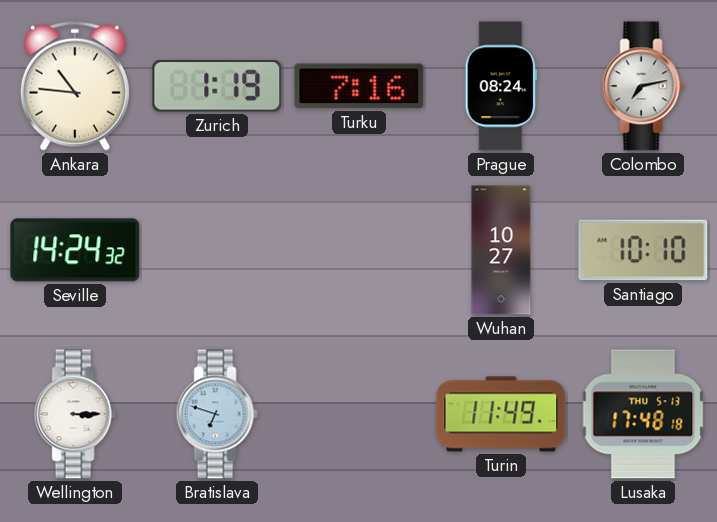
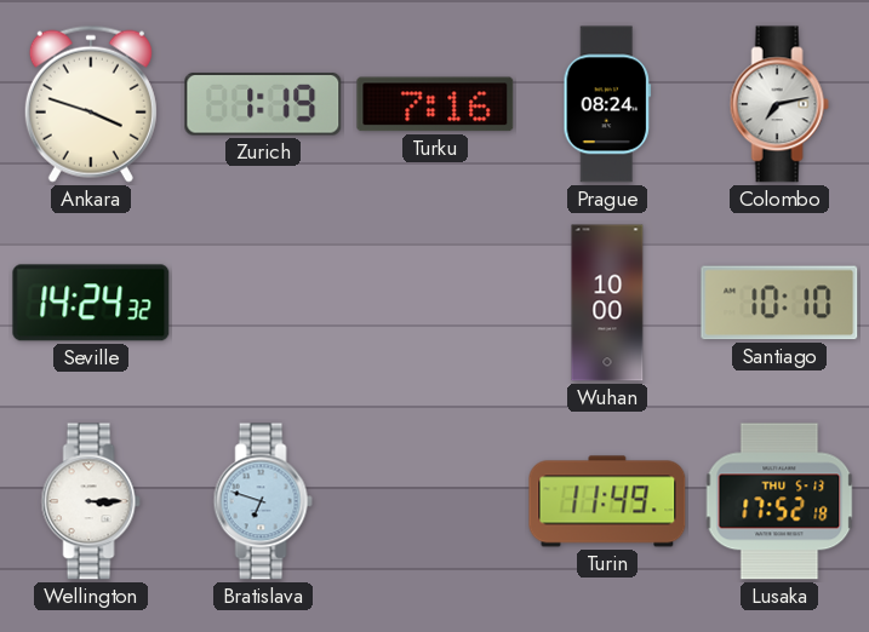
Ankara: 10:46 -> 3:48 (91, 104)
Wuhan: 10:27 -> 10:00 (607, 303)
Lusaka: 17:48 -> 17:52 (779, 501)
